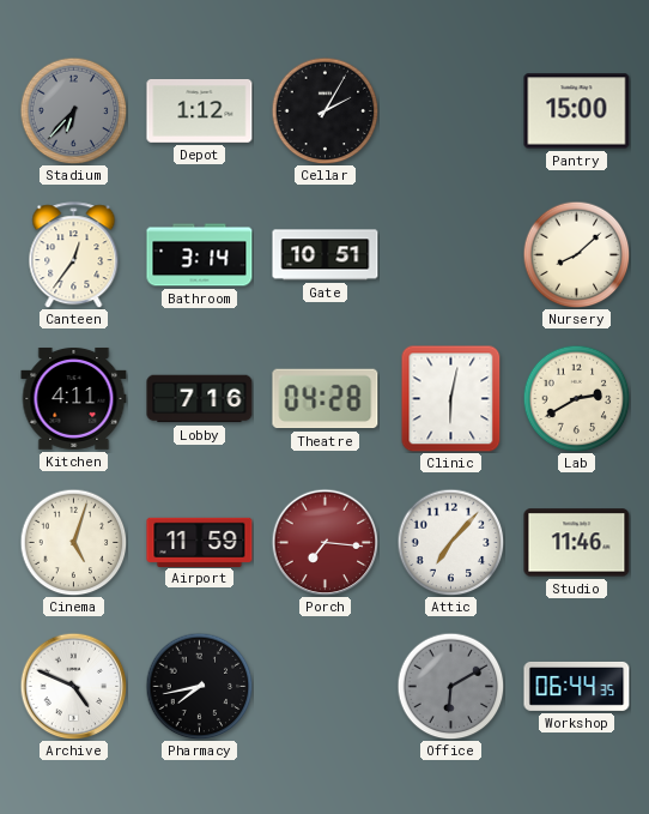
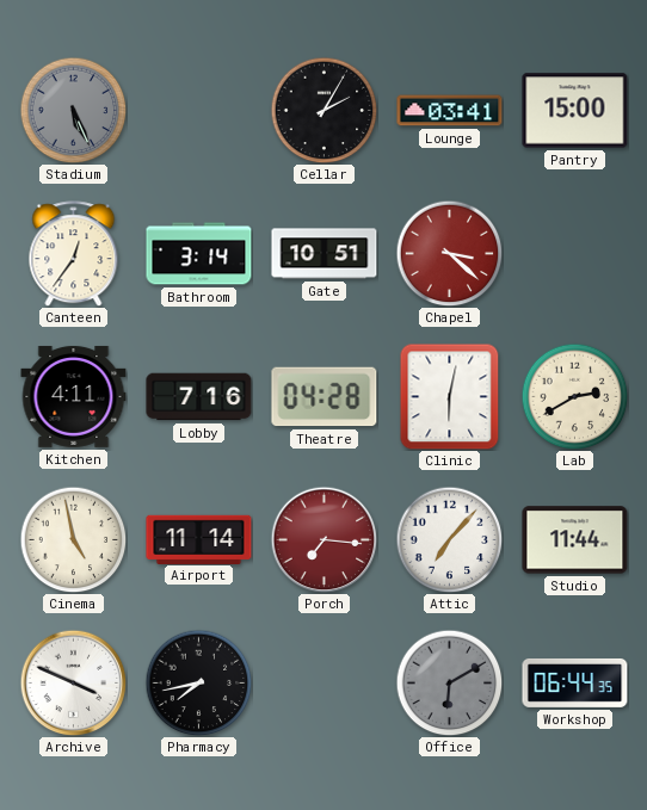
Stadium: 6:37 -> 5:26 (73, 110)
Depot: 1:12 -> none (200, 111)
Lounge: none -> 03:41 (450, 111)
Chapel: none -> 3:22 (449, 253)
Nursery: 8:08 -> none (576, 254)
Cinema: 5:03 -> 4:58 (73, 539)
Airport: 11:59 -> 11:14 (199, 539)
Studio: 11:46 -> 11:44 (575, 540)
Archive: 4:49 -> 3:49 (73, 682)
